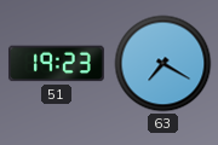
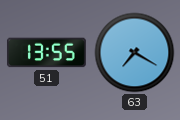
51: 19:23 -> 13:55 (46, 53)
